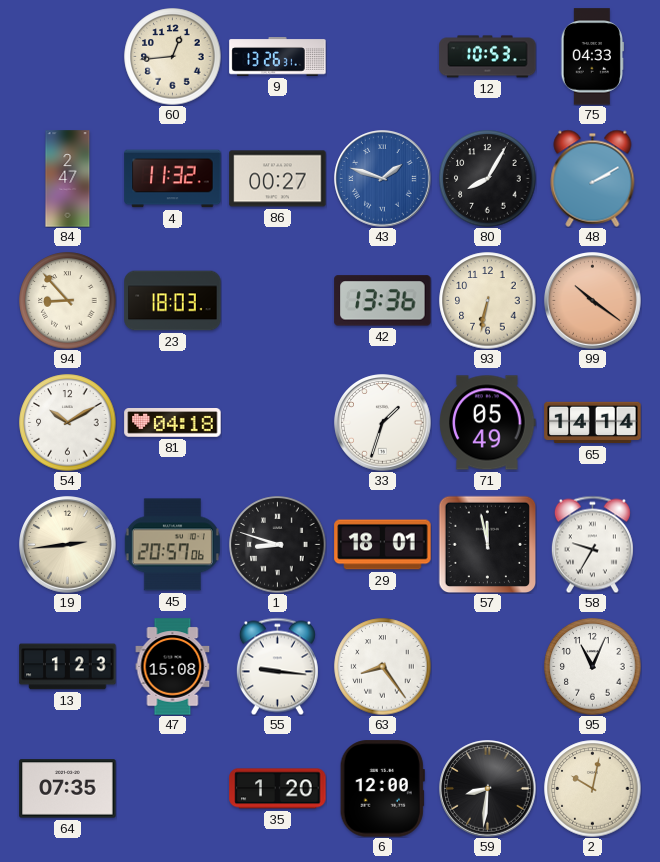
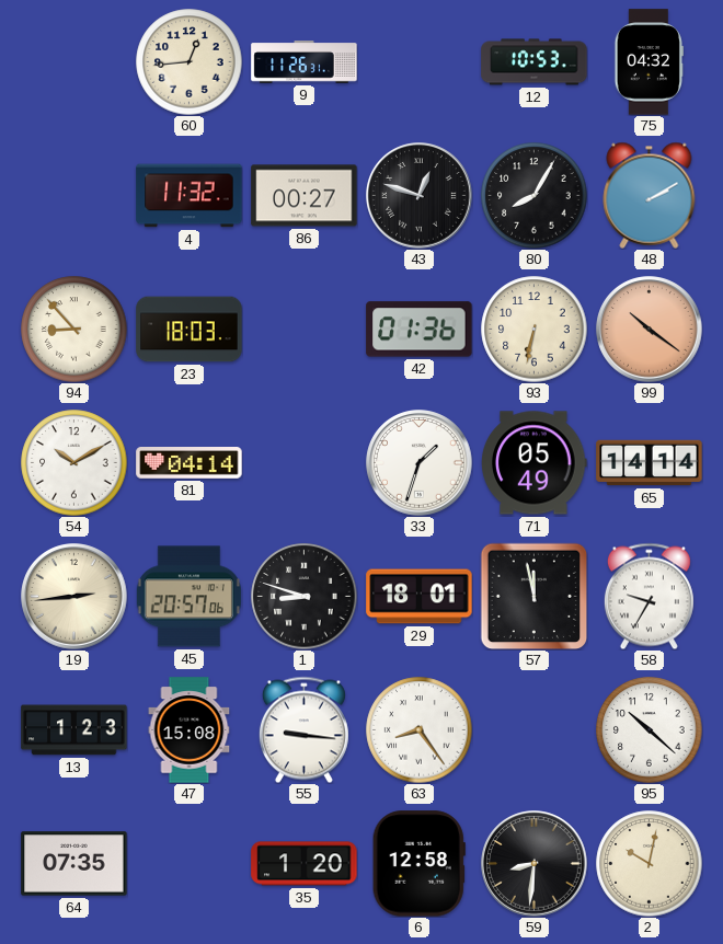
9: 13:26 -> 11:26 (305, 62)
75: 04:33 -> 04:32 (649, 62)
84: 2:47 -> none (68, 179)
43: 1:48 -> 12:48 (420, 196)
43 dial: blue -> black (420, 196)
42: 13:36 -> 01:36 (420, 330)
81: 04:18 -> 04:14 (190, 463)
95: 11:04 -> 10:22 (650, 730)
6: 12:00 -> 12:58 (418, 864)
